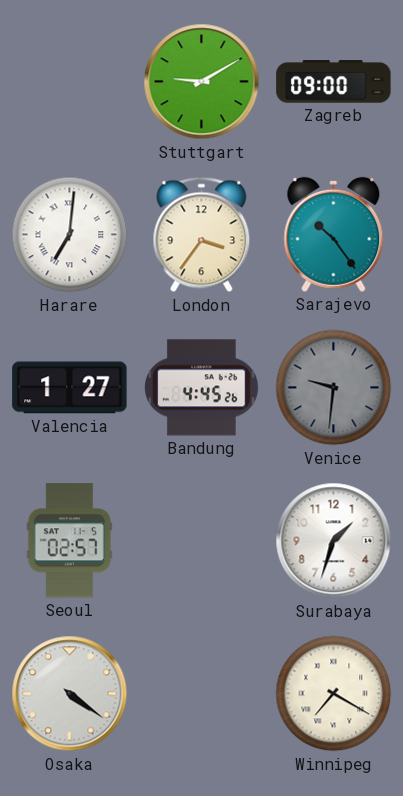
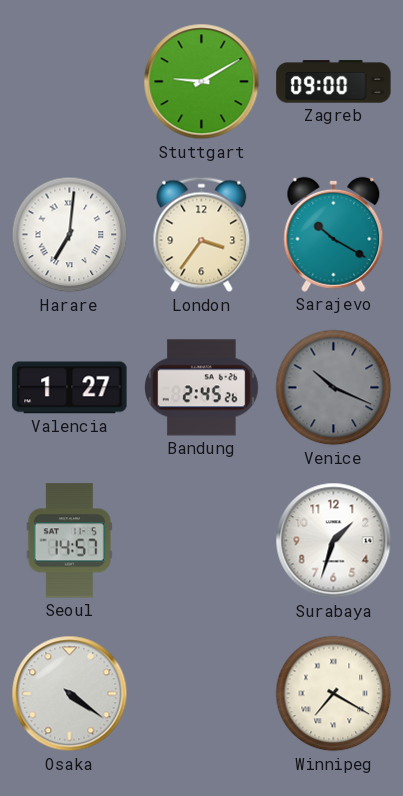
Sarajevo: 10:24 -> 10:20 (334, 234)
Bandung: 4:45 -> 2:45 (202, 388)
Venice: 9:31 -> 10:19 (334, 388)
Seoul: 02:57 -> 14:57 (69, 541)
